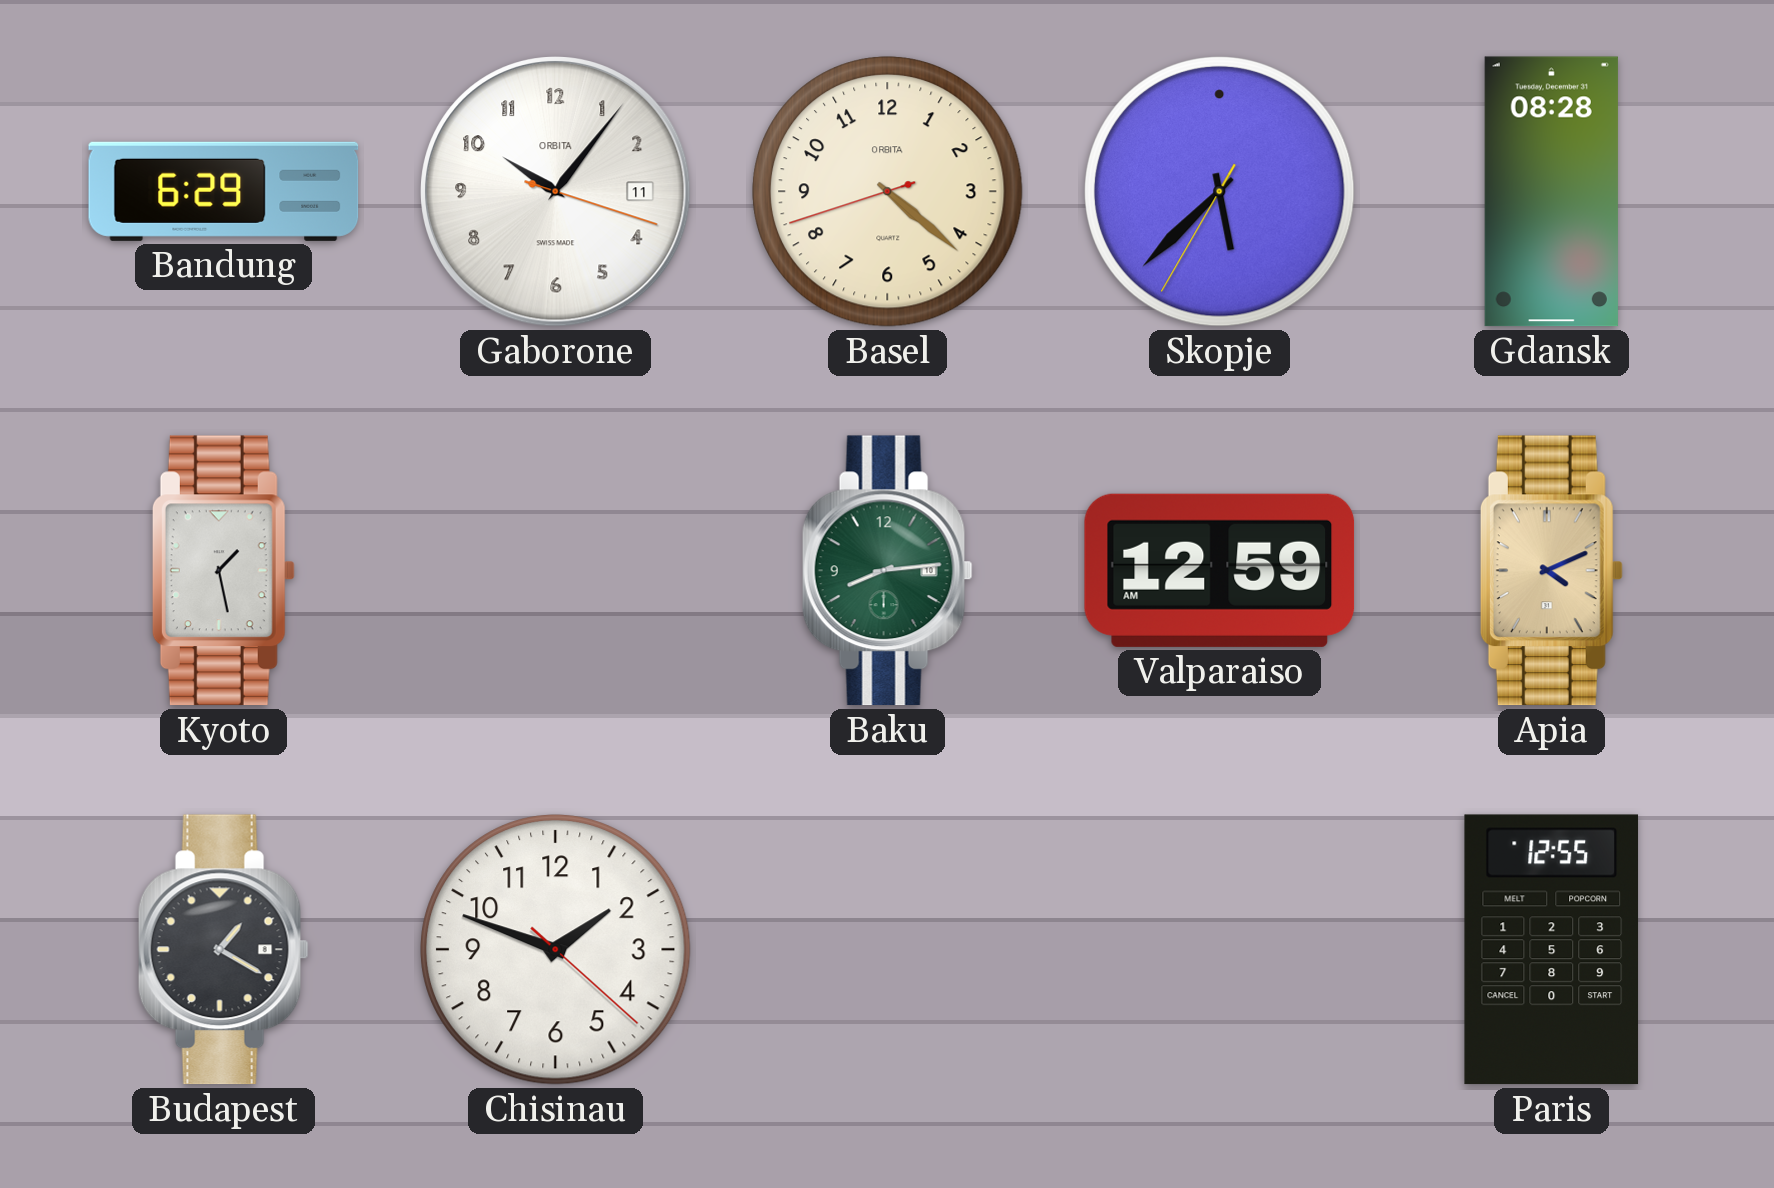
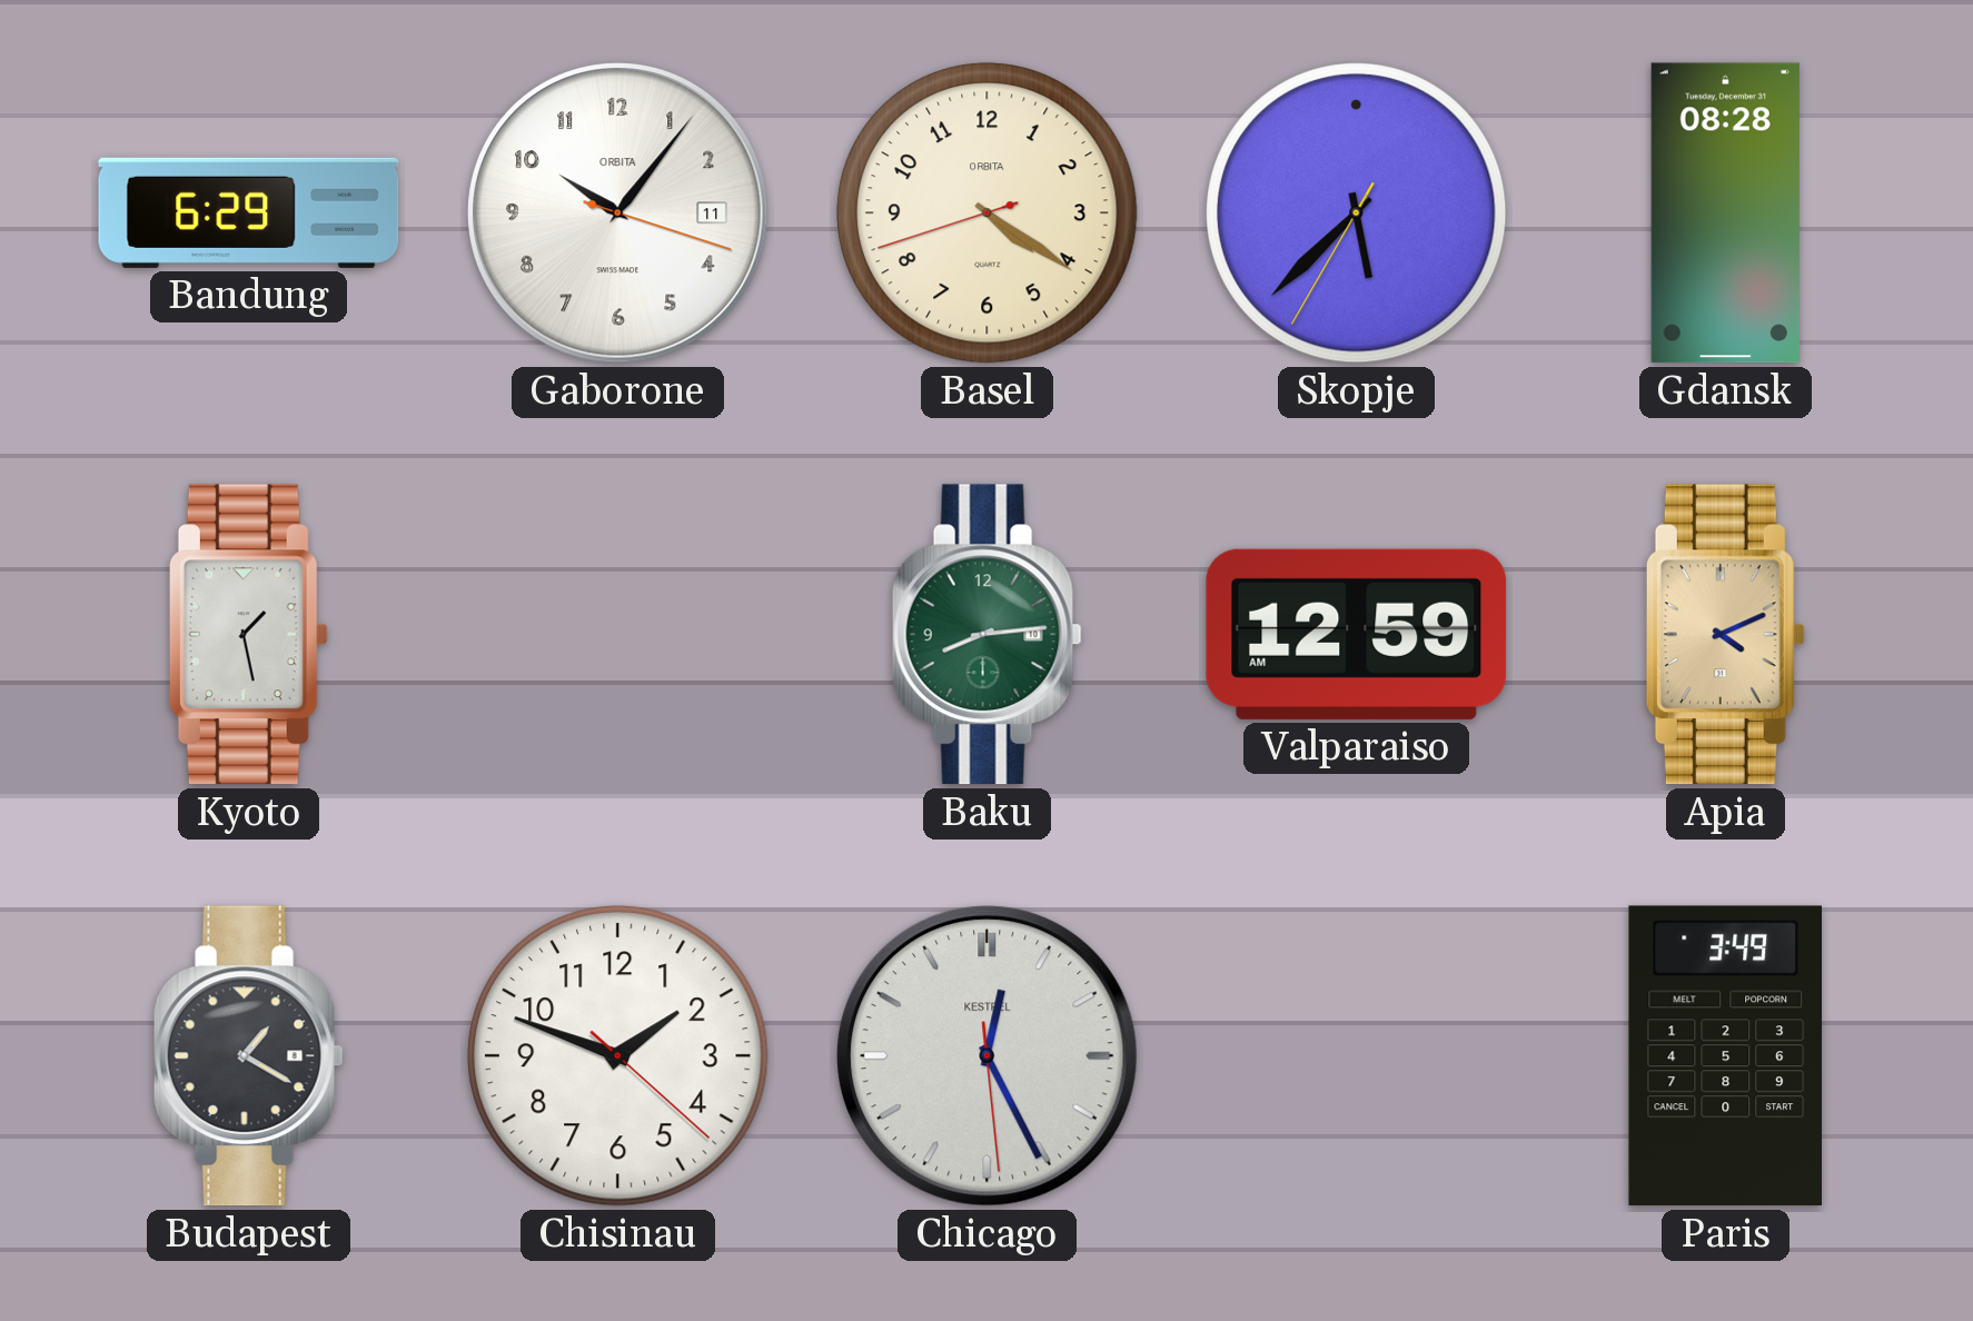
Basel: 4:21 -> 4:20 (988, 213)
Chicago: none -> 12:25 (988, 1056)
Paris: 12:55 -> 3:49 (1726, 1056)
